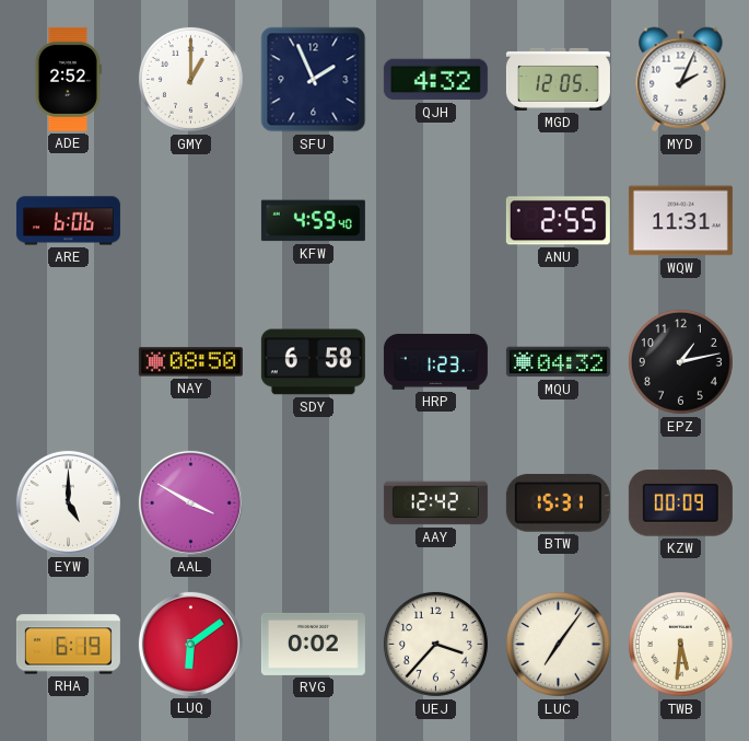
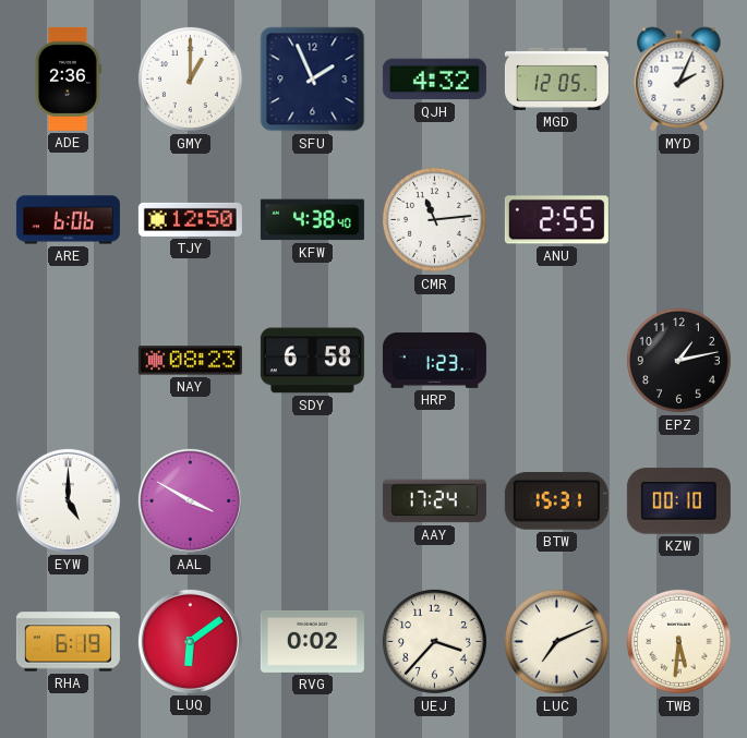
ADE: 2:52 -> 2:36 (68, 78)
TJY: none -> 12:50 (190, 219)
KFW: 4:59 -> 4:38 (312, 220)
CMR: none -> 11:14 (434, 219)
WQW: 11:31 -> none (680, 221)
NAY: 08:50 -> 08:23 (190, 361)
MQU: 04:32 -> none (558, 362)
AAY: 12:42 -> 17:24 (434, 501)
KZW: 00:09 -> 00:10 (678, 501)
LUC: 7:06 -> 7:11 (556, 641)
